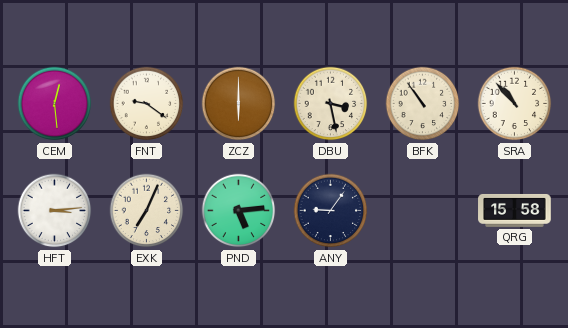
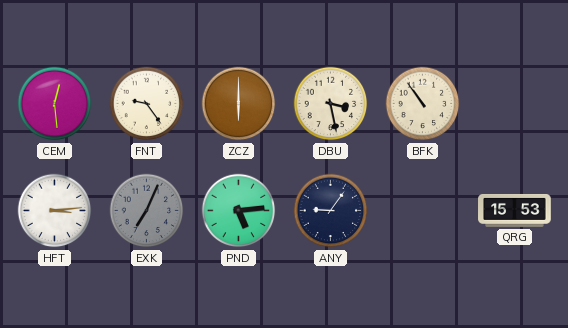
FNT: 9:21 -> 9:24 (147, 104)
SRA: 10:53 -> none (515, 104)
EXK dial: cream -> grey (147, 211)
QRG: 15:58 -> 15:53 (515, 210)
